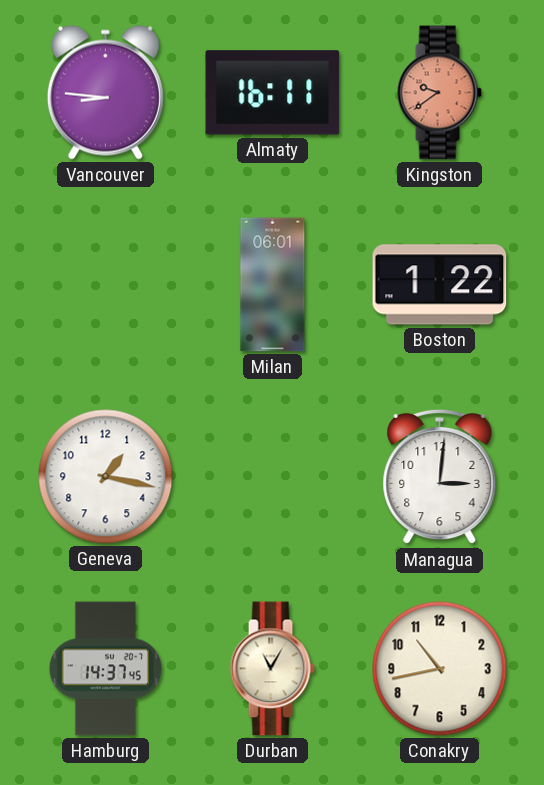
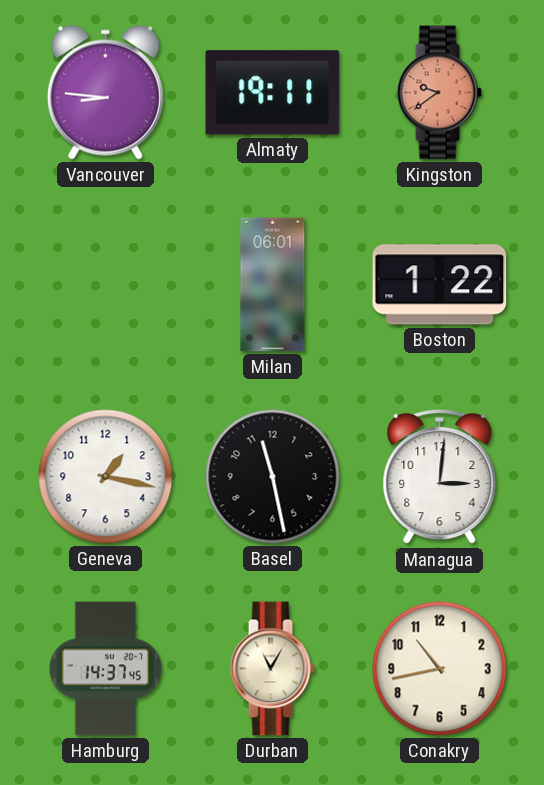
Almaty: 16:11 -> 19:11 (273, 93)
Basel: none -> 11:28 (273, 477)
